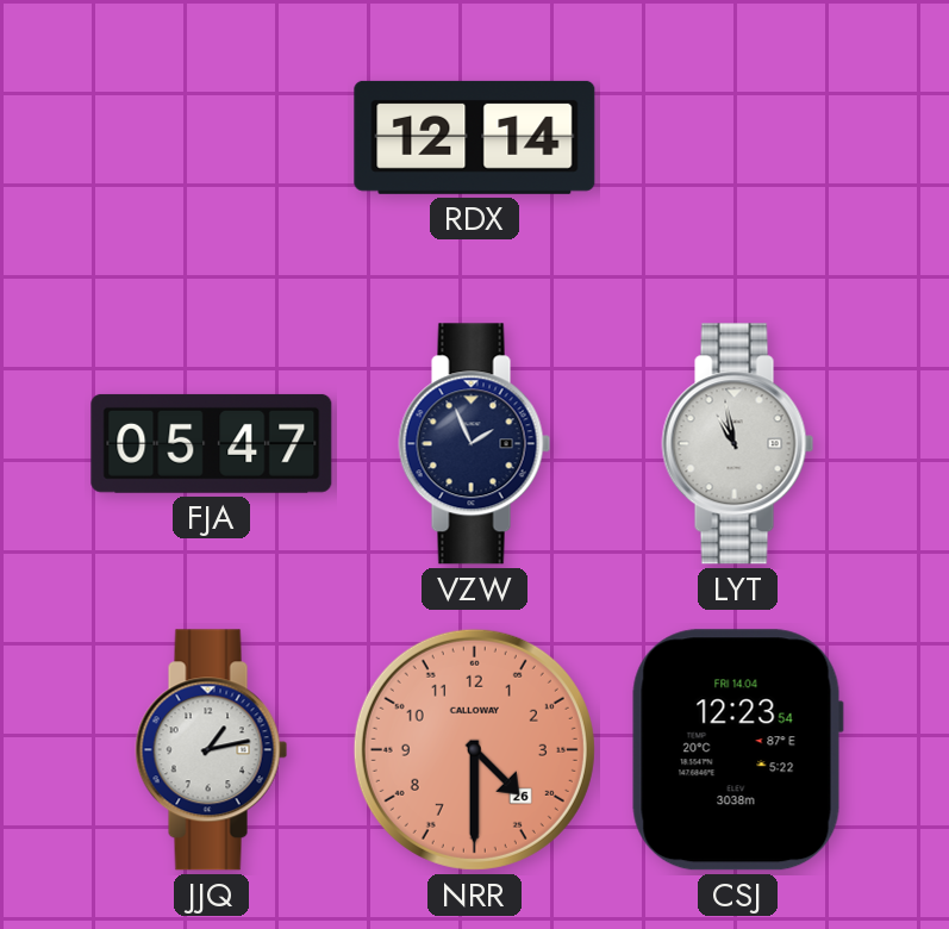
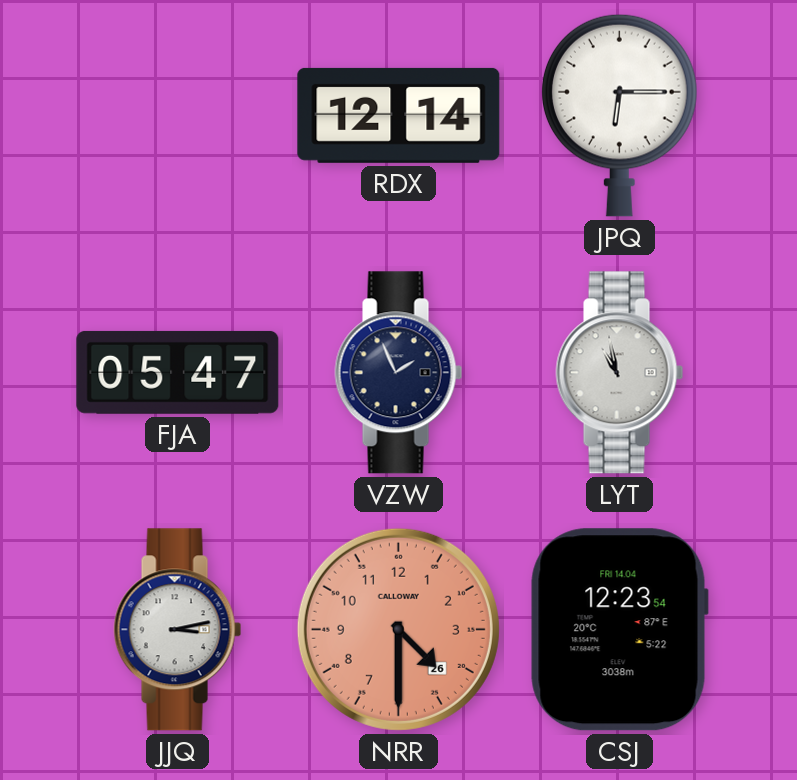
JPQ: none -> 6:15 (619, 115)
JJQ: 1:13 -> 3:13 (178, 630)
